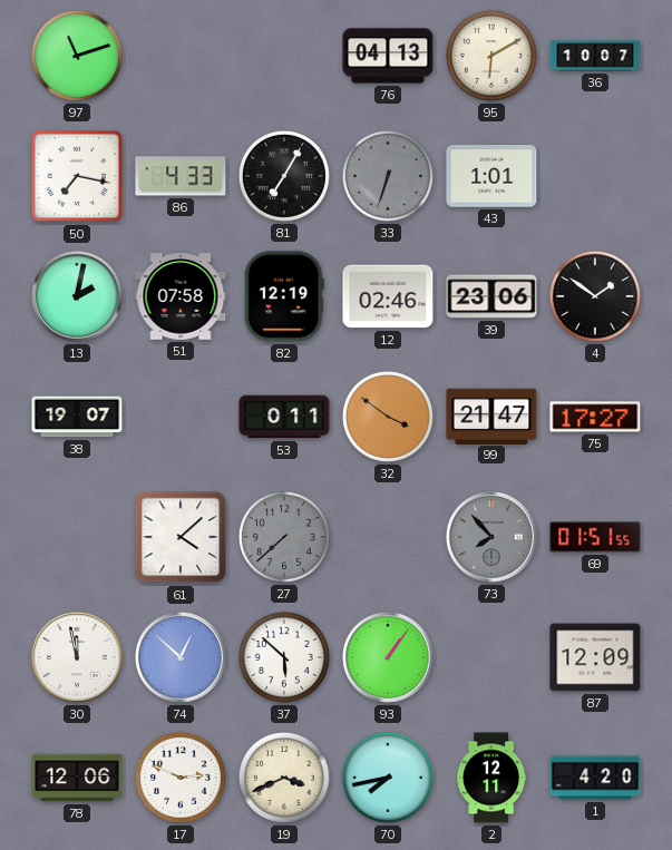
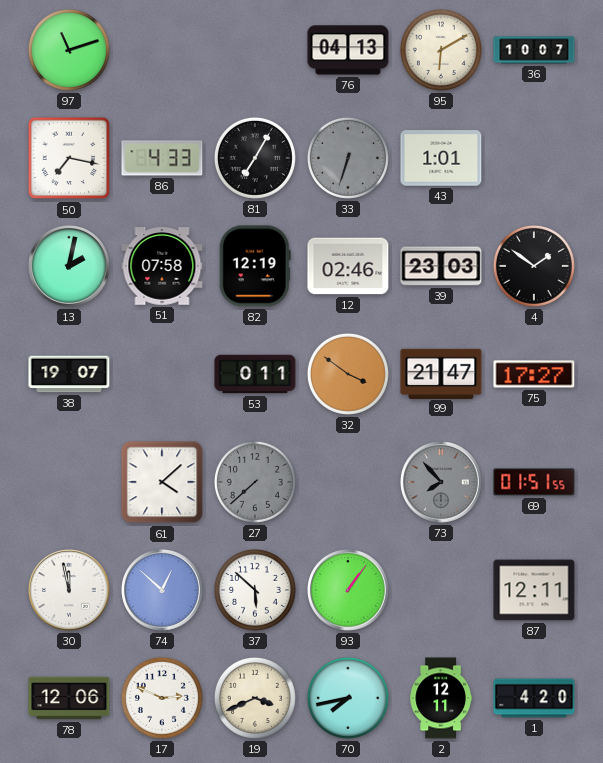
39: 23:06 -> 23:03 (441, 266)
87: 12:09 -> 12:11 (534, 590)
